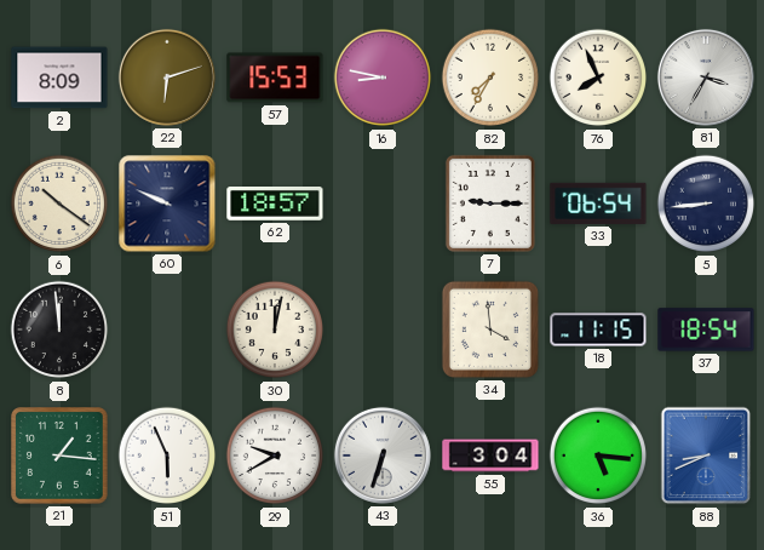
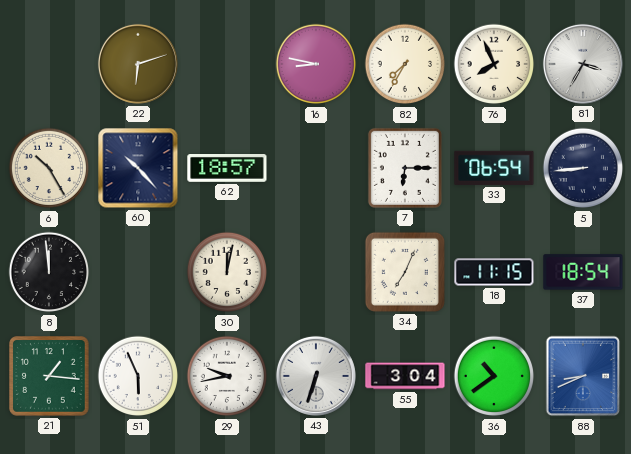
2: 8:09 -> none (59, 78)
57: 15:53 -> none (275, 78)
6: 10:21 -> 10:25 (49, 168)
60: 9:49 -> 10:23 (138, 168)
7: 9:15 -> 6:15 (405, 168)
34: 3:59 -> 7:04 (405, 272)
29: 9:40 -> 9:43 (227, 376)
36: 5:16 -> 10:39 (494, 376)
